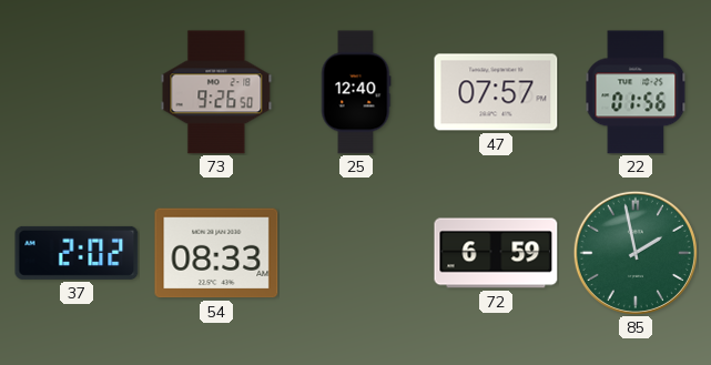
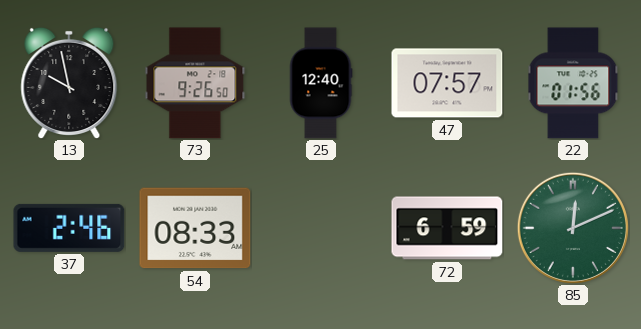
13: none -> 9:58 (69, 82)
37: 2:02 -> 2:46 (69, 228)
85: 1:58 -> 12:11 (573, 228)
